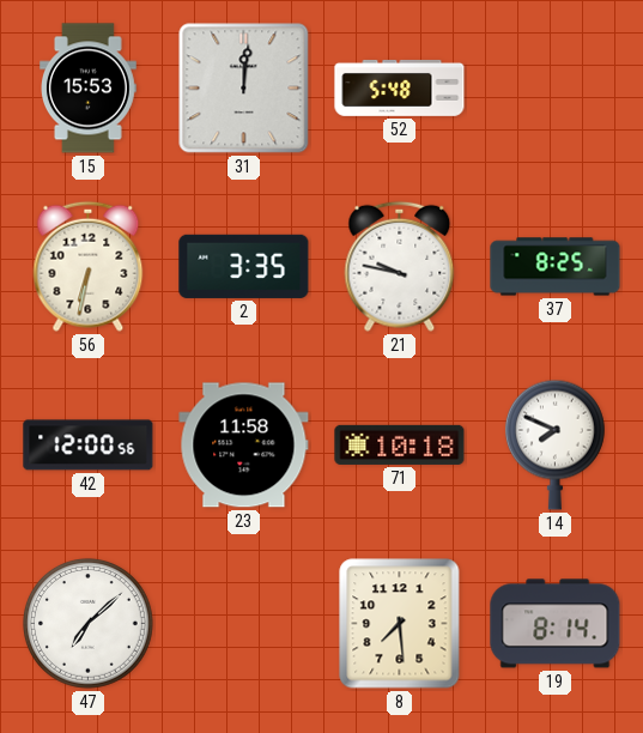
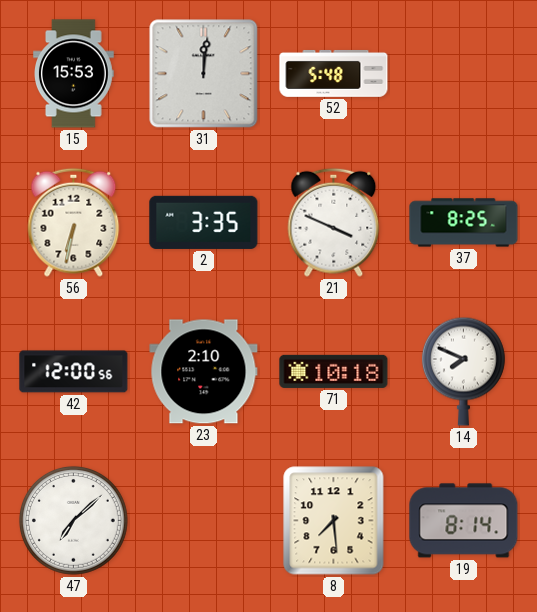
21: 9:47 -> 3:49 (334, 222)
23: 11:58 -> 2:10 (204, 372)
